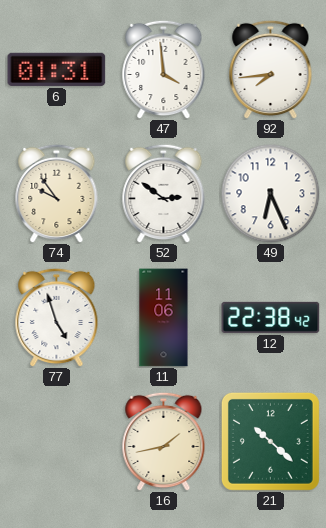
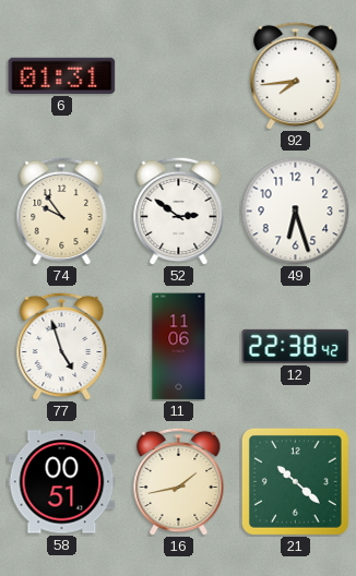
47: 3:59 -> none (164, 69)
49: 6:26 -> 6:27 (296, 212)
58: none -> 00:51 (62, 482)
